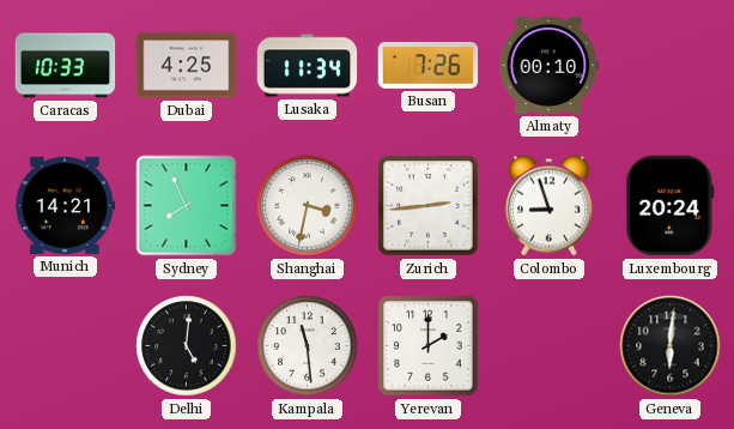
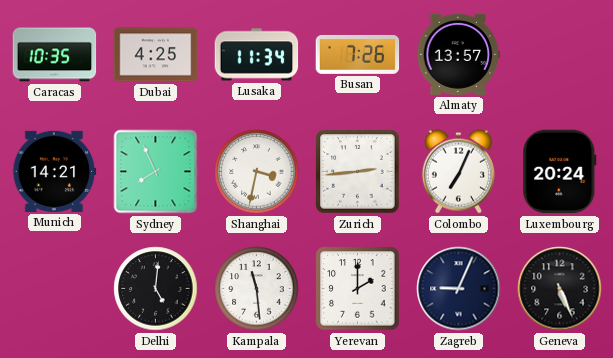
Caracas: 10:33 -> 10:35 (55, 55)
Almaty: 00:10 -> 13:57 (459, 54)
Colombo: 8:57 -> 7:04 (458, 172)
Zagreb: none -> 9:04 (459, 289)
Geneva: 6:01 -> 5:26 (560, 289)
